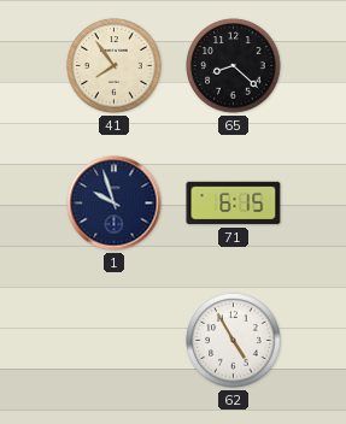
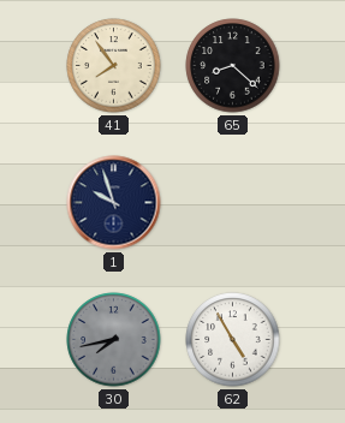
71: 6:15 -> none (234, 204)
30: none -> 7:43 (114, 340)
